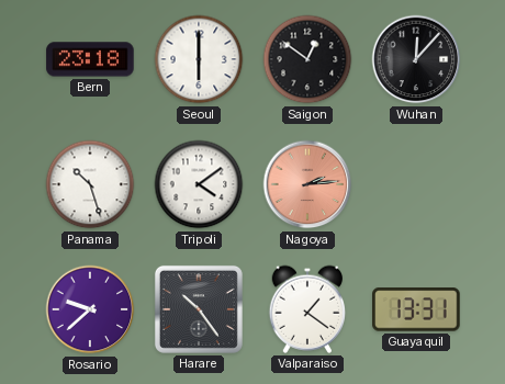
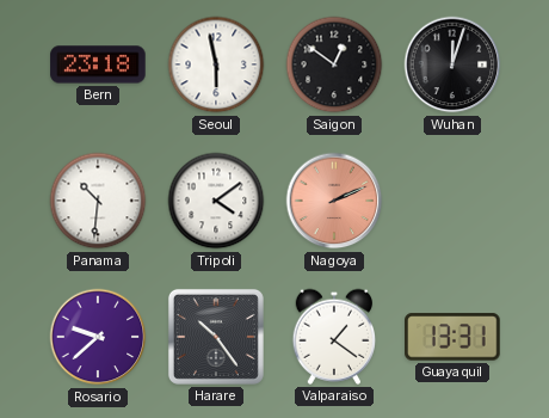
Seoul: 6:00 -> 5:58 (216, 64)
Wuhan: 12:07 -> 12:03 (452, 64)
Panama: 10:27 -> 10:31 (98, 201)
Nagoya: 2:14 -> 2:11 (334, 201)
